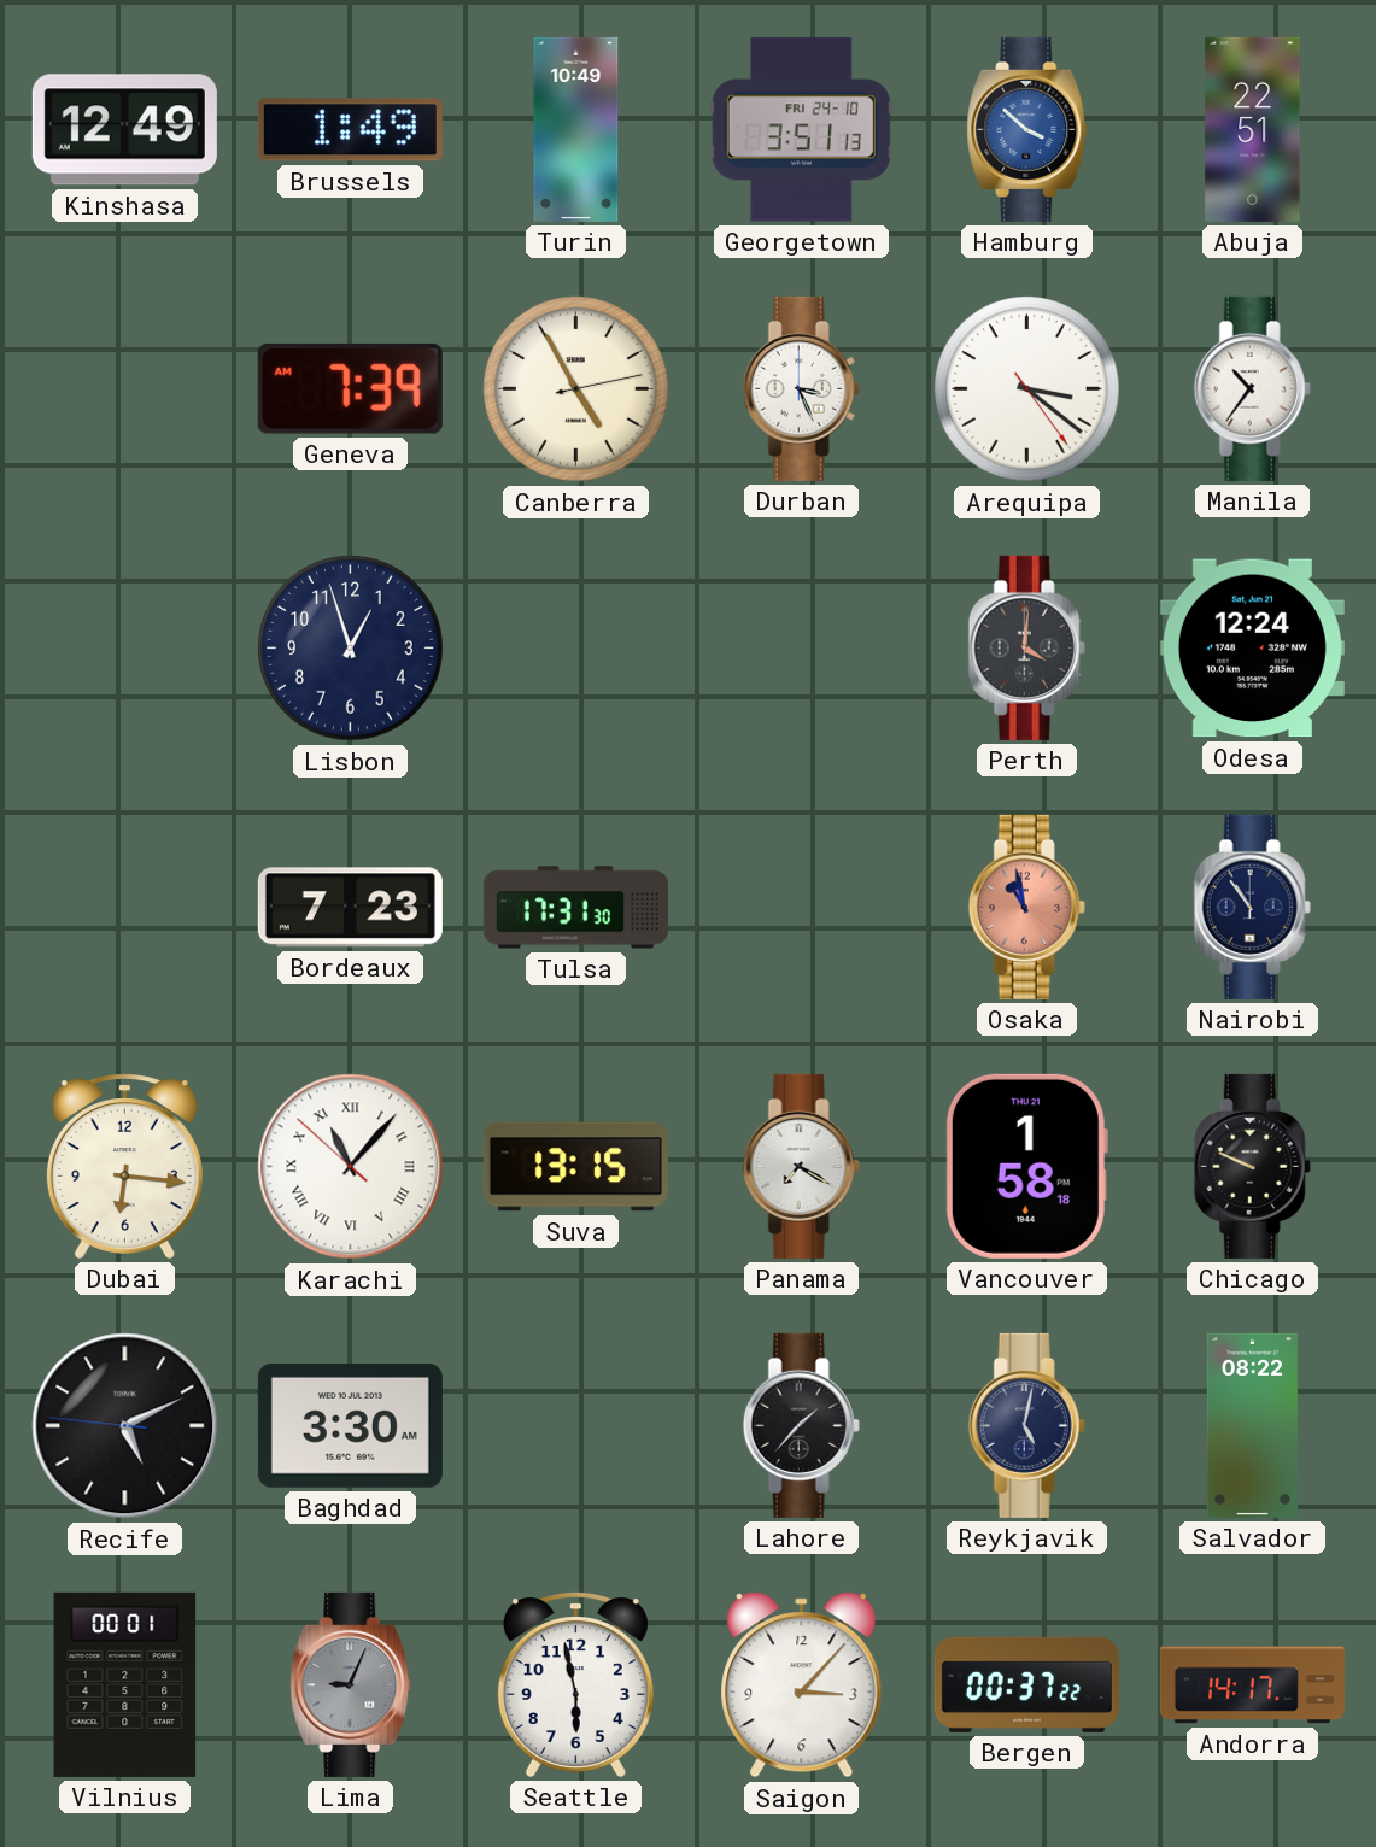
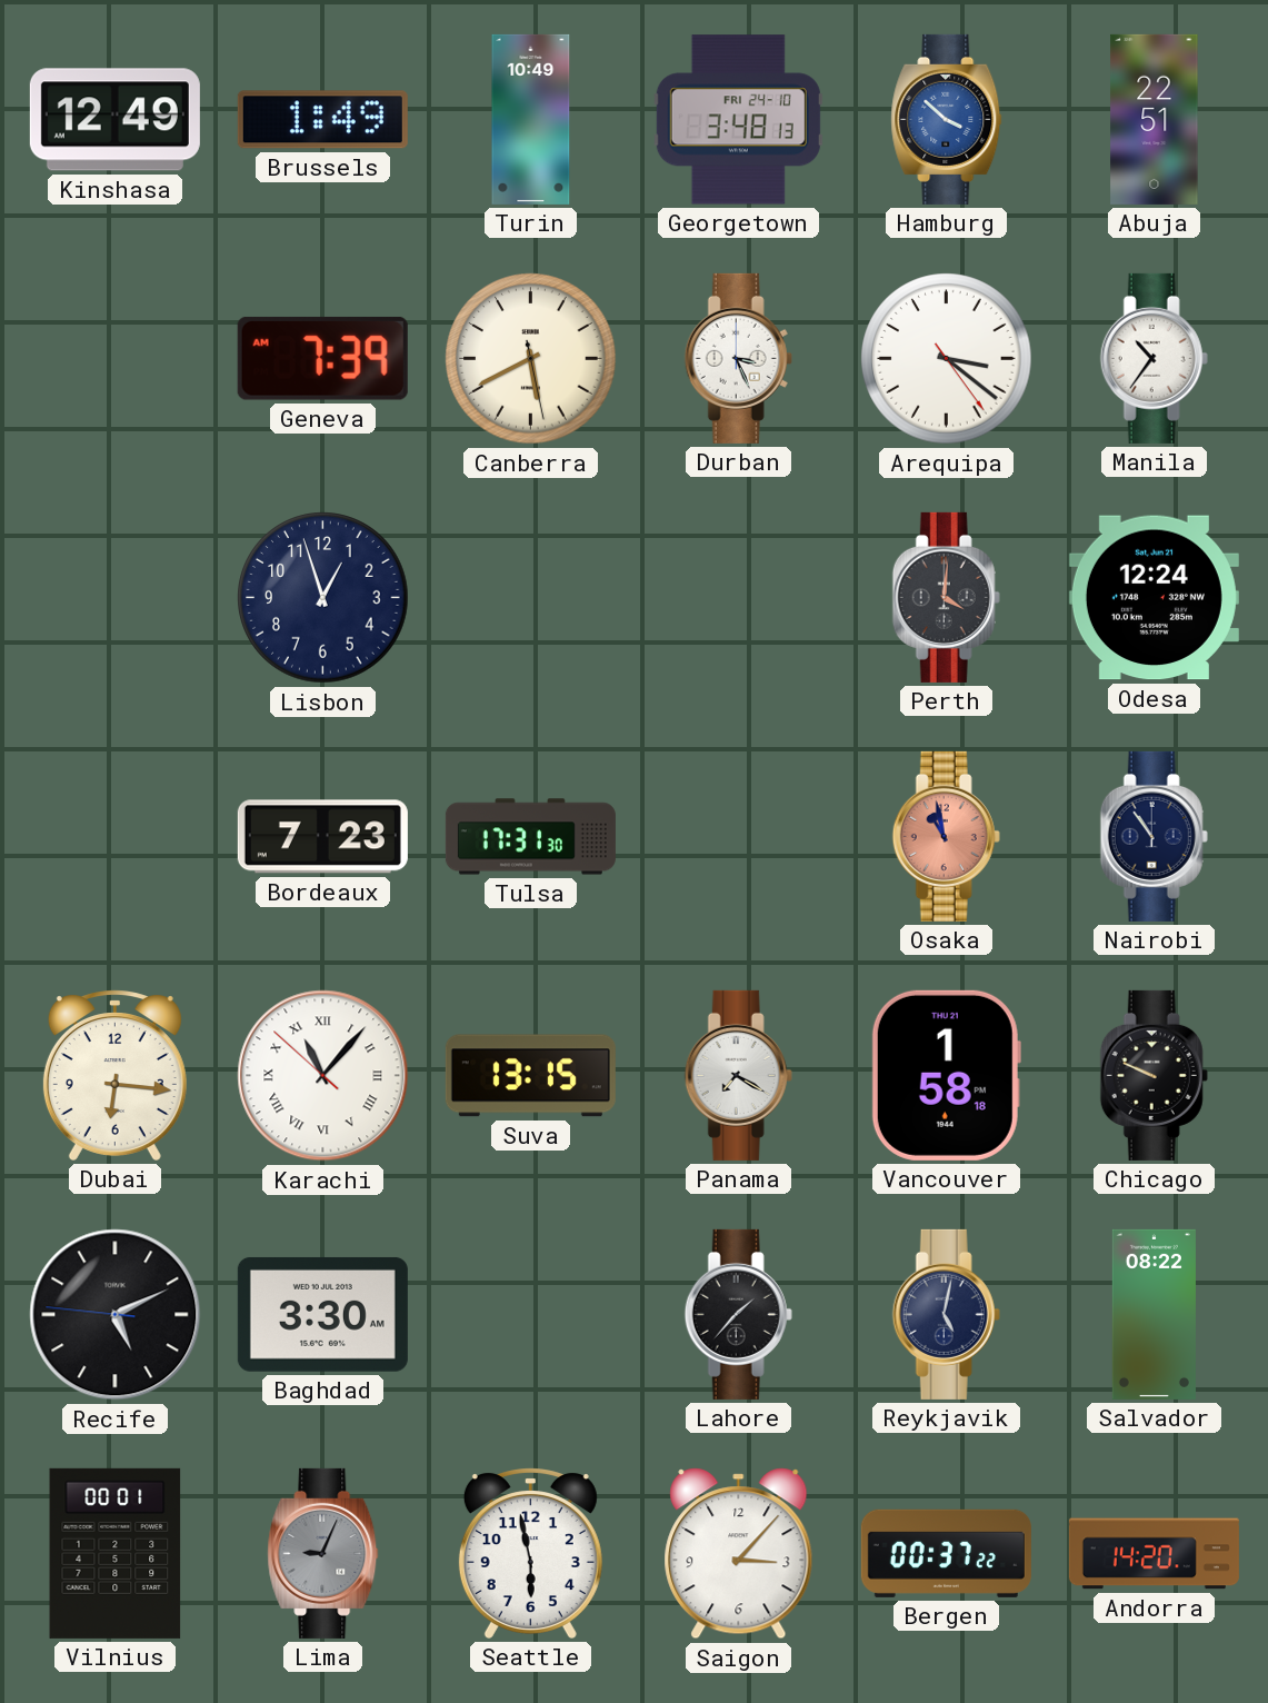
Georgetown: 3:51 -> 3:48 (738, 120)
Canberra: 4:55 -> 5:40 (531, 359)
Andorra: 14:17 -> 14:20 (1154, 1554)
